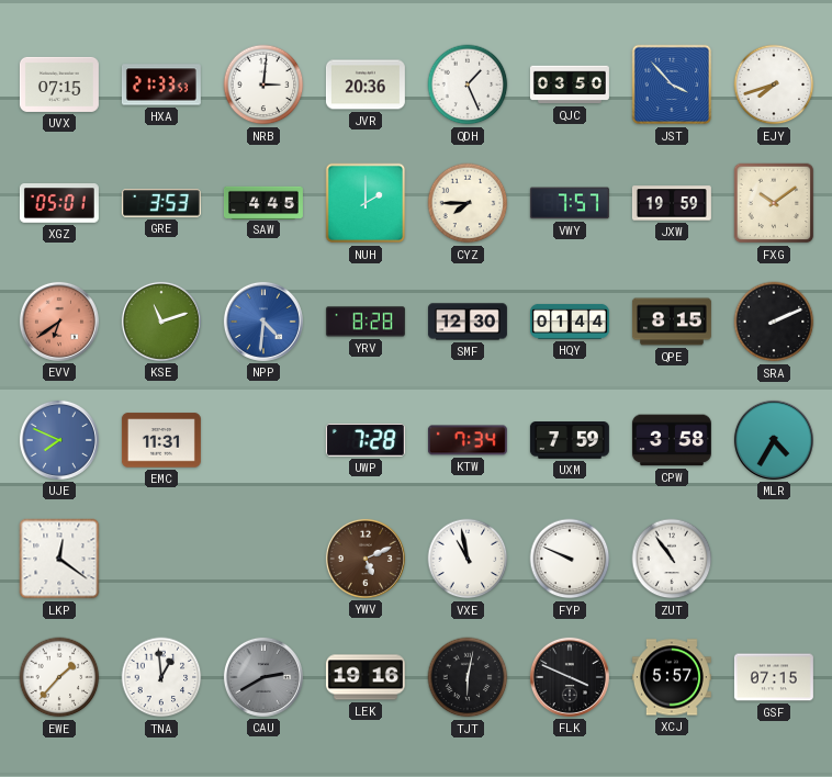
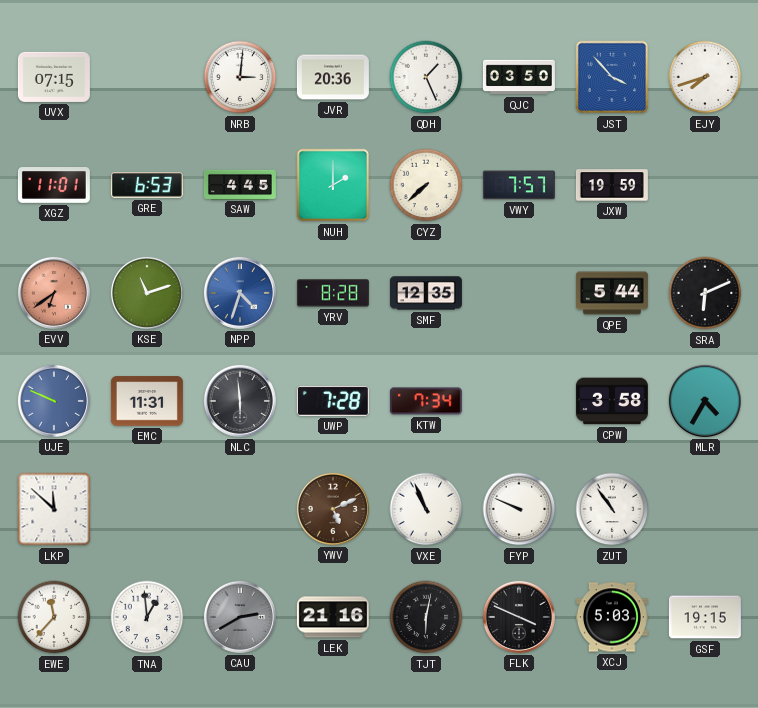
HXA: 21:33 -> none (161, 85)
XGZ: 05:01 -> 11:01 (54, 185)
GRE: 3:53 -> 6:53 (147, 185)
CYZ: 7:45 -> 7:38 (426, 185)
FXG: 10:09 -> none (774, 203)
NPP: 4:31 -> 4:33 (240, 293)
SMF: 12:30 -> 12:35 (426, 293)
HQY: 01:44 -> none (570, 322)
QPE: 8:15 -> 5:44 (612, 293)
SRA: 2:11 -> 6:11 (705, 293)
UJE: 7:49 -> 9:49 (54, 401)
NLC: none -> 5:59 (240, 401)
UXM: 7:59 -> none (570, 441)
LKP: 12:21 -> 11:52 (54, 509)
VXE: 10:58 -> 10:56 (426, 509)
EWE: 1:37 -> 11:37 (54, 617)
LEK: 19:16 -> 21:16 (333, 617)
XCJ: 5:57 -> 5:03 (612, 617)
GSF: 07:15 -> 19:15 (705, 617)
